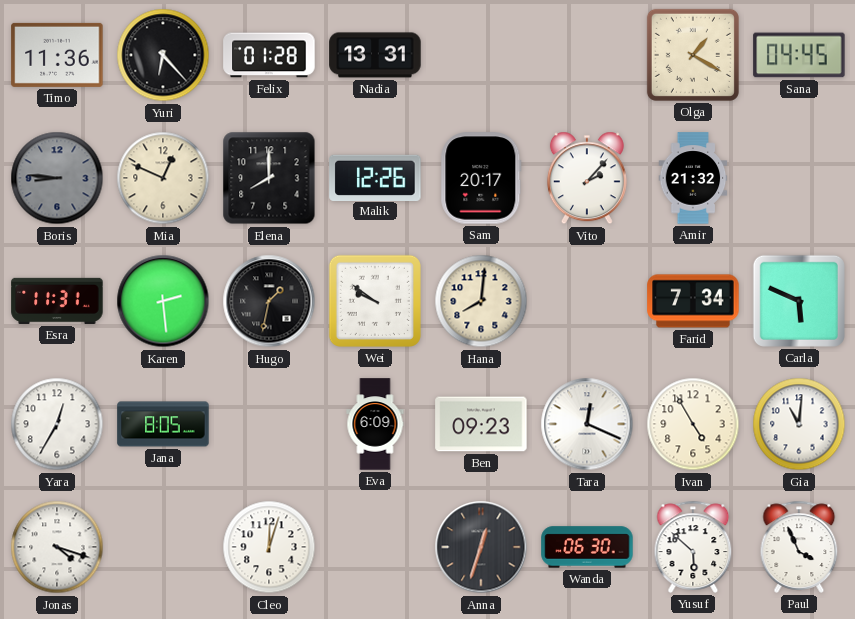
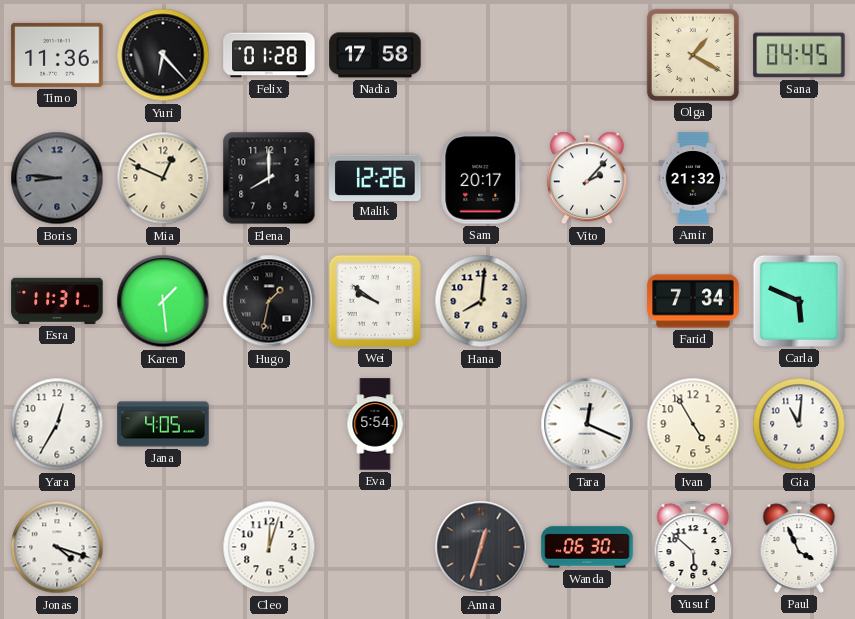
Nadia: 13:31 -> 17:58 (375, 55)
Karen: 2:29 -> 1:29 (163, 301)
Jana: 8:05 -> 4:05 (163, 424)
Eva: 6:09 -> 5:54 (375, 424)
Ben: 09:23 -> none (481, 424)
